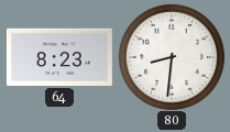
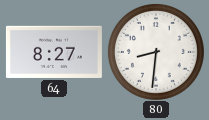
64: 8:23 -> 8:27 (54, 52)
